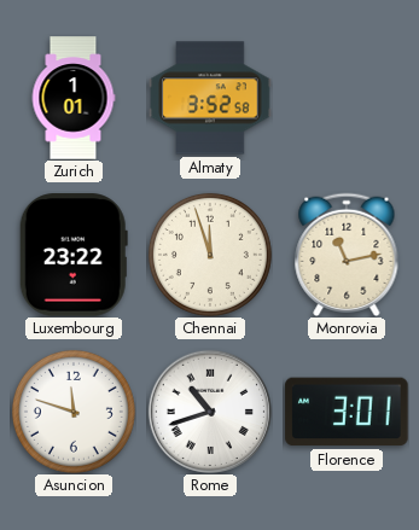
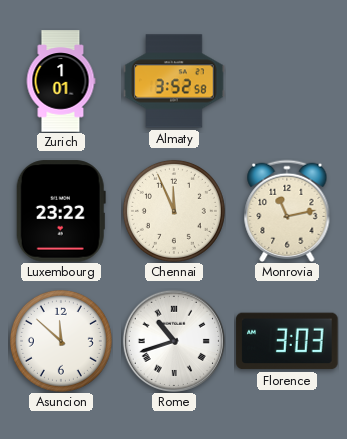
Chennai: 11:57 -> 11:56 (174, 211)
Asuncion: 11:48 -> 11:52 (61, 341)
Florence: 3:01 -> 3:03 (287, 341)
